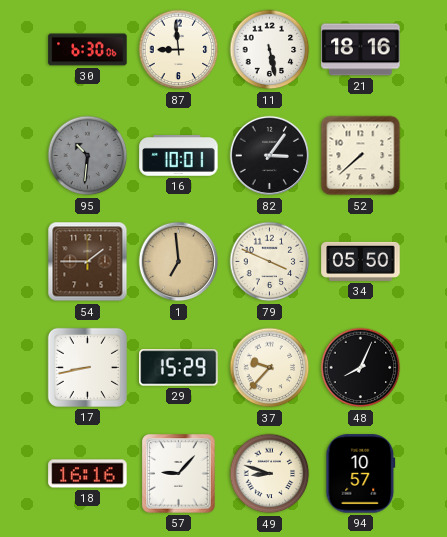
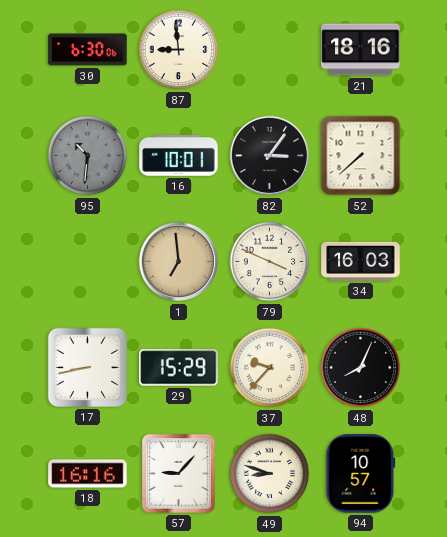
11: 5:28 -> none (270, 50)
54: 1:45 -> none (88, 262)
34: 05:50 -> 16:03 (361, 261)
